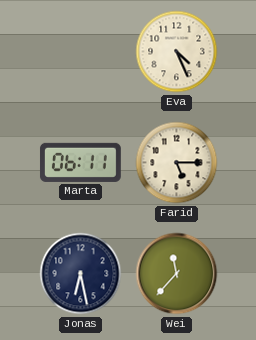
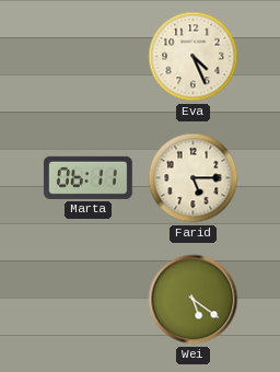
Jonas: 6:28 -> none (81, 274)
Wei: 11:37 -> 5:21 (194, 300)
